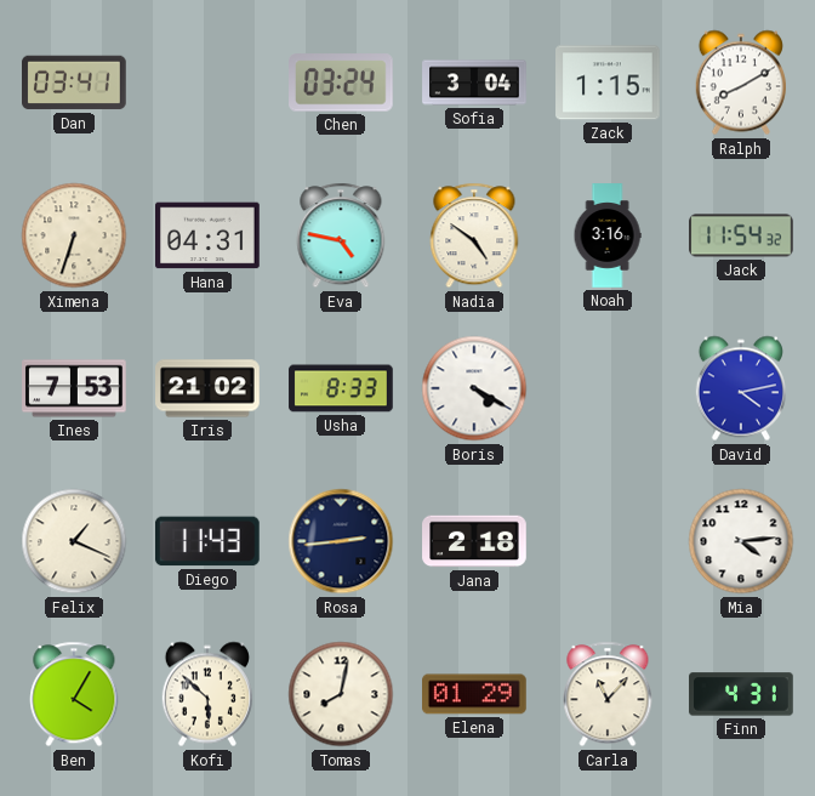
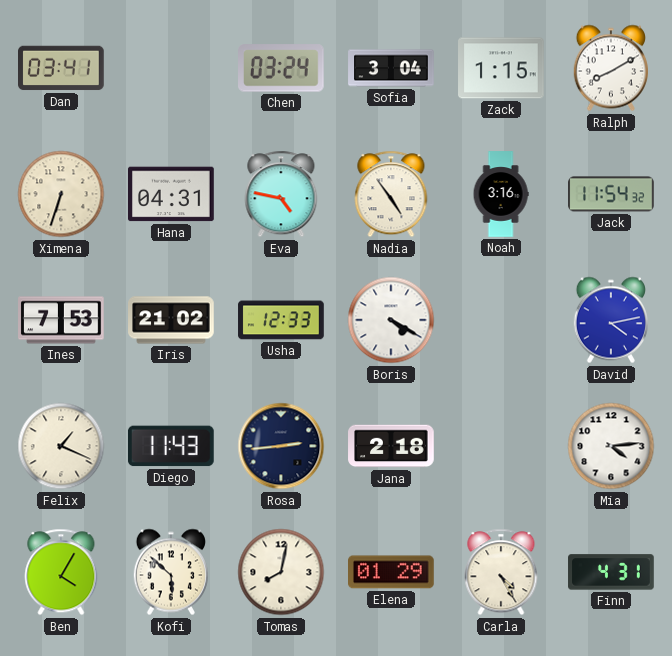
Nadia: 4:51 -> 4:54 (391, 194)
Usha: 8:33 -> 12:33 (281, 320)
Carla: 11:07 -> 4:25 (501, 572)
